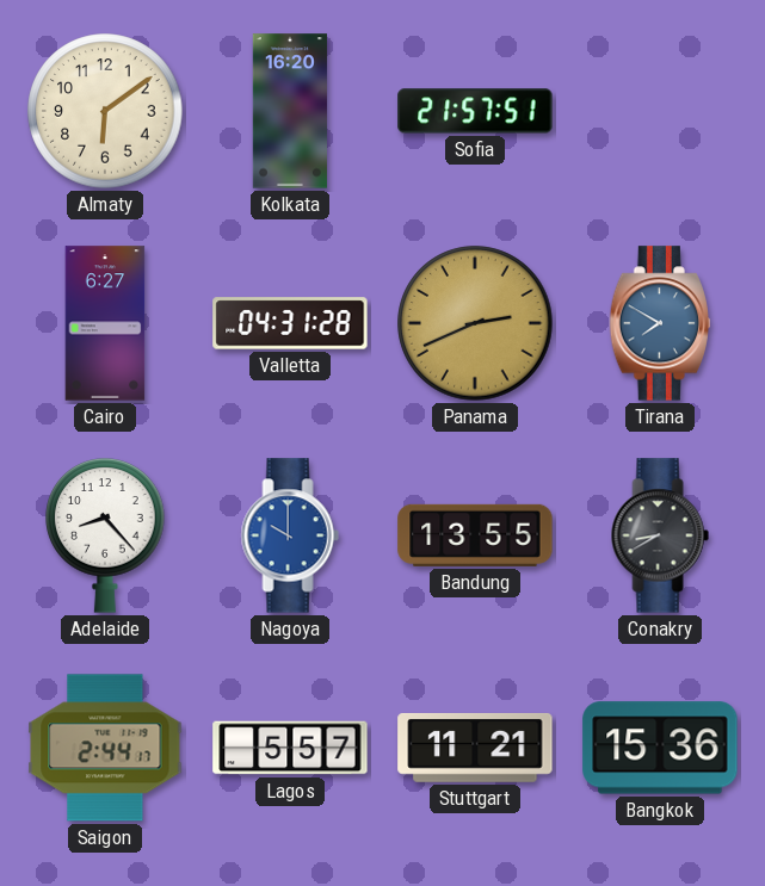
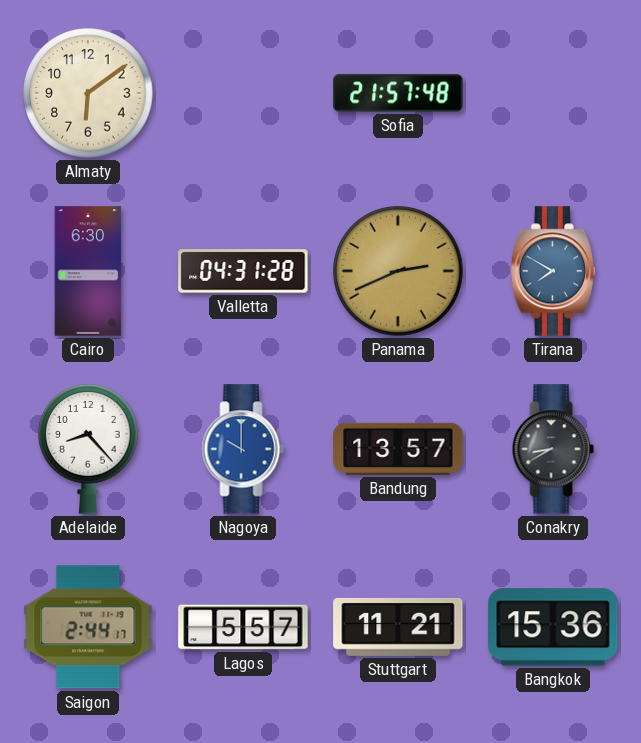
Kolkata: 16:20 -> none (290, 111)
Sofia: 21:57:51 -> 21:57:48 (398, 93)
Cairo: 6:27 -> 6:30 (88, 271)
Bandung: 13:55 -> 13:57 (398, 449)
